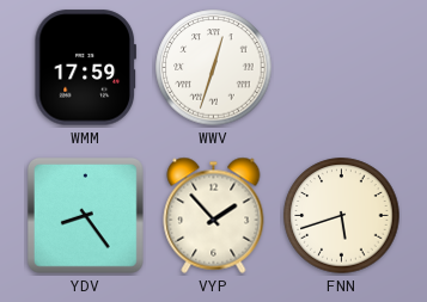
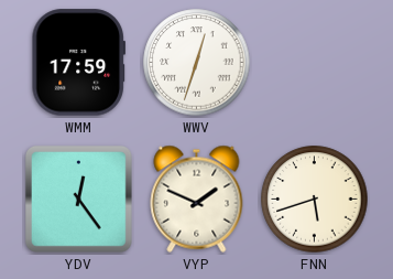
YDV: 8:24 -> 12:24 (78, 198)
VYP: 1:53 -> 1:49 (197, 198)
